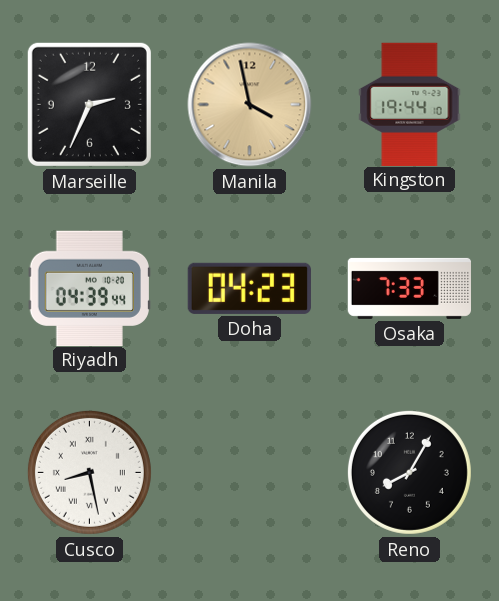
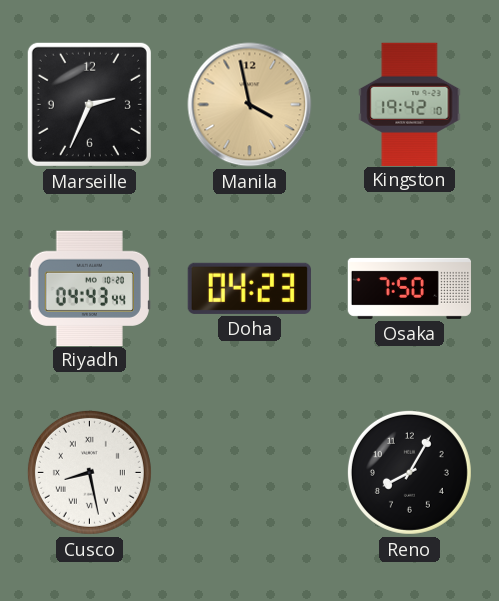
Kingston: 19:44 -> 19:42 (410, 104)
Riyadh: 04:39 -> 04:43 (89, 288)
Osaka: 7:33 -> 7:50 (410, 288)
